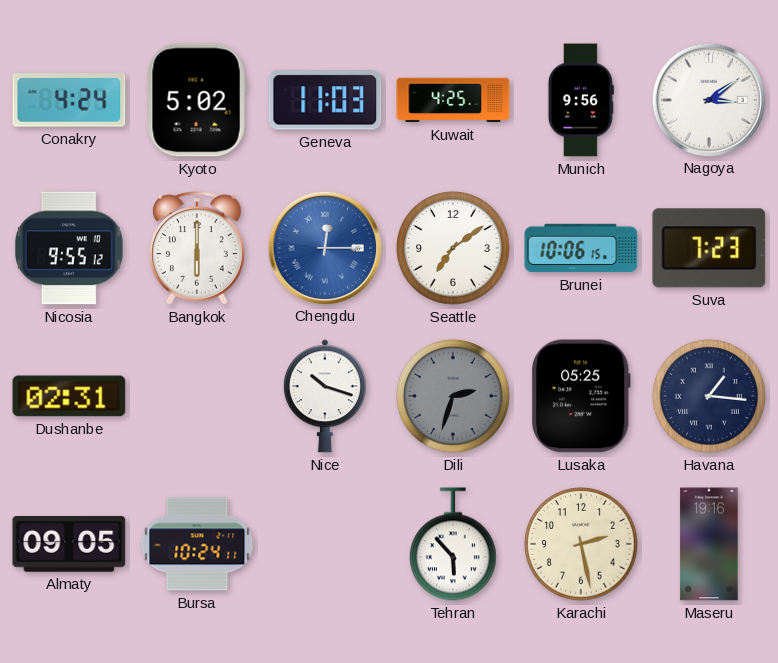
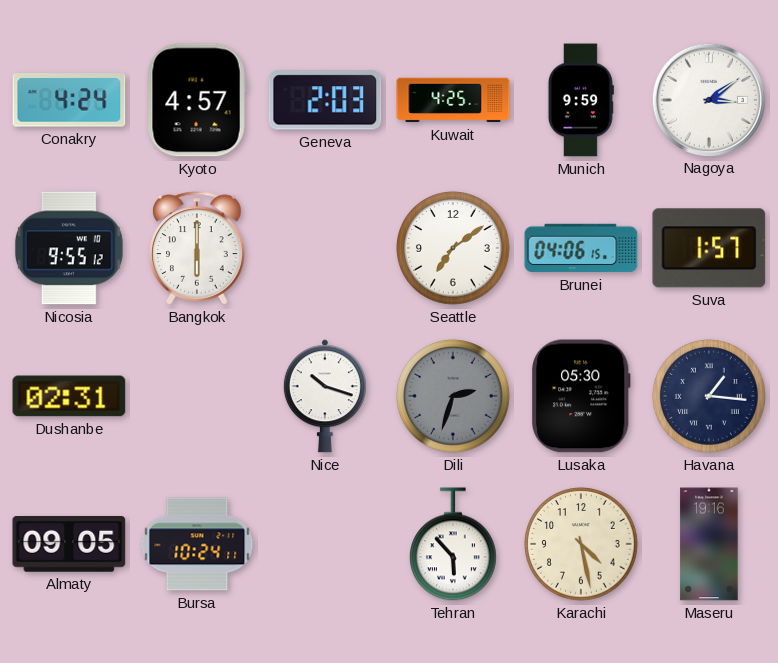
Kyoto: 5:02 -> 4:57 (197, 100)
Geneva: 11:03 -> 2:03 (325, 100)
Munich: 9:56 -> 9:59 (581, 100)
Chengdu: 12:15 -> none (324, 247)
Brunei: 10:06 -> 04:06 (581, 248)
Suva: 7:23 -> 1:57 (709, 248)
Lusaka: 05:25 -> 05:30 (581, 396)
Karachi: 2:28 -> 4:28 (581, 544)
